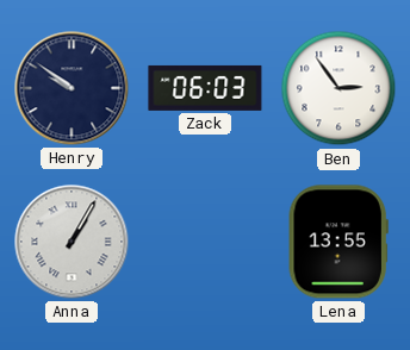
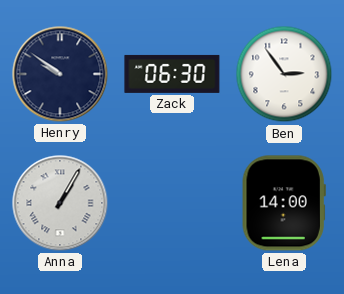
Zack: 06:03 -> 06:30 (172, 74)
Lena: 13:55 -> 14:00 (284, 203)
